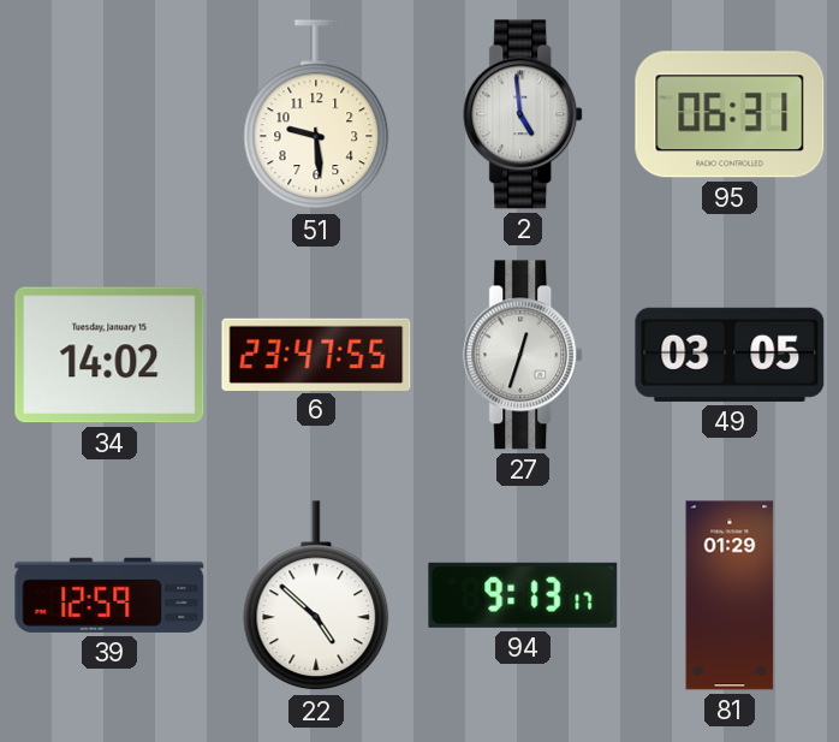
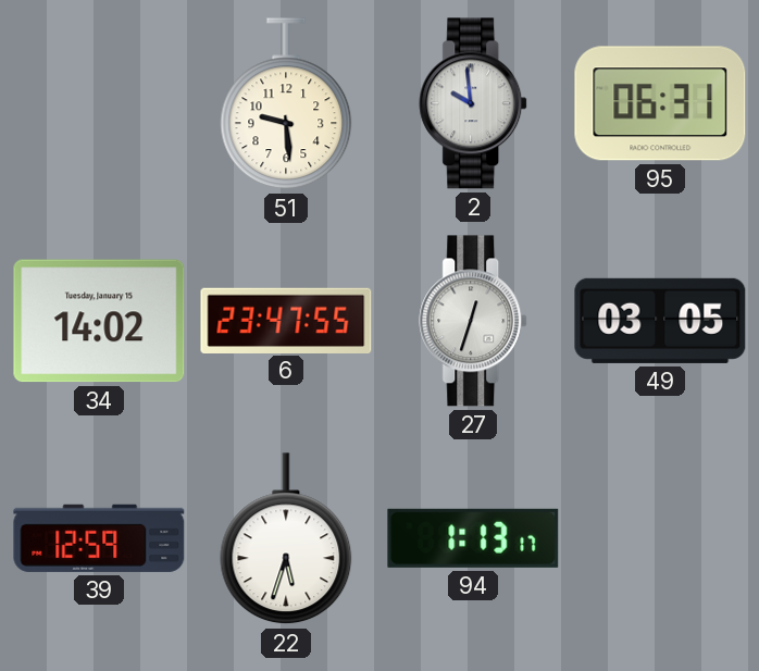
2: 4:59 -> 9:59 (474, 103)
22: 4:52 -> 5:33 (286, 539)
94: 9:13 -> 1:13 (473, 538)
81: 01:29 -> none (730, 595)
